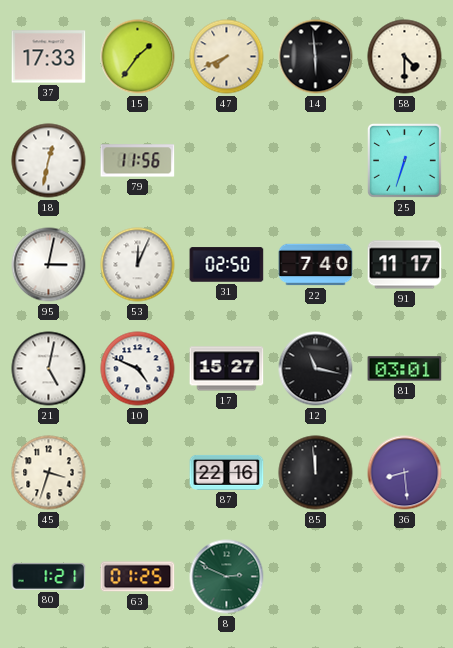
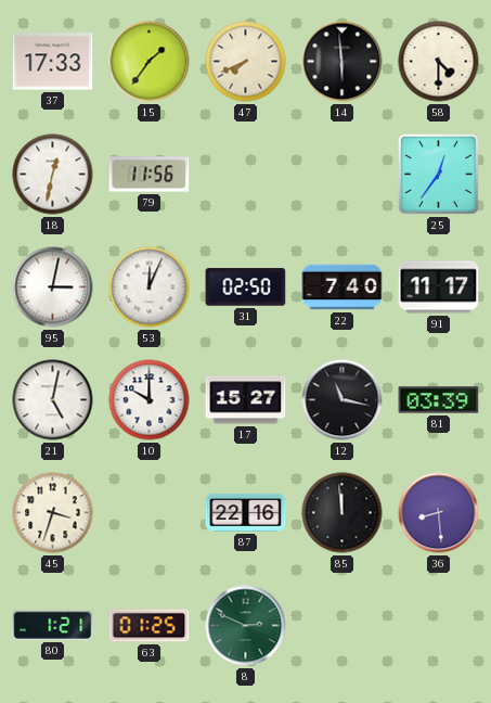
25: 6:33 -> 12:36 (438, 174)
10: 4:49 -> 10:00 (150, 400)
81: 03:01 -> 03:39 (439, 400)
